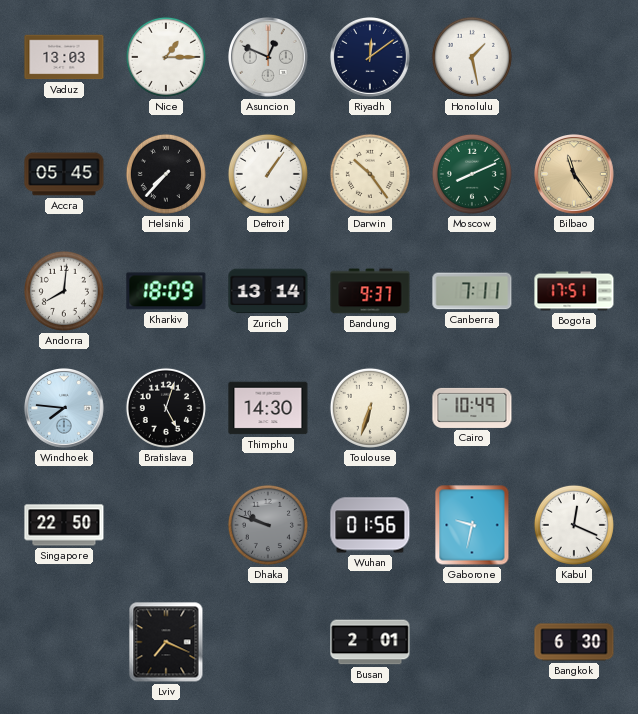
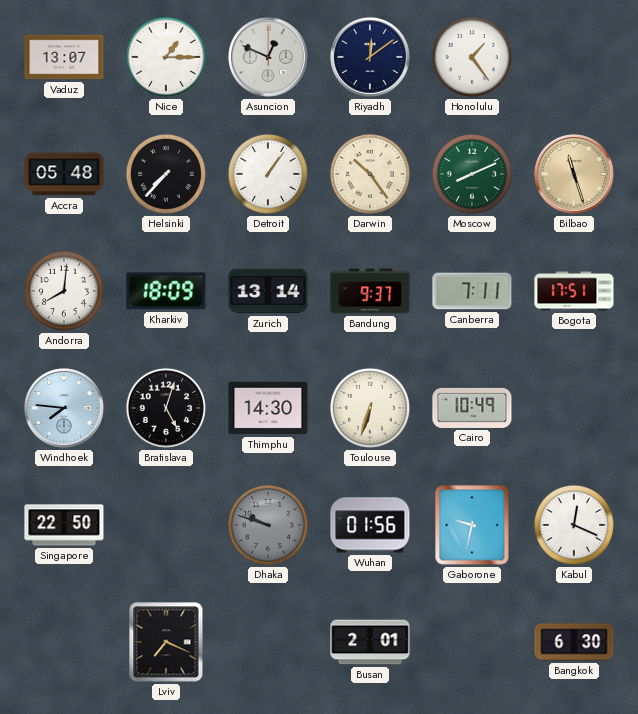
Vaduz: 13:03 -> 13:07 (64, 57)
Honolulu: 1:28 -> 1:24 (472, 57)
Accra: 05:45 -> 05:48 (64, 174)
Bilbao: 11:24 -> 11:27 (575, 175)
